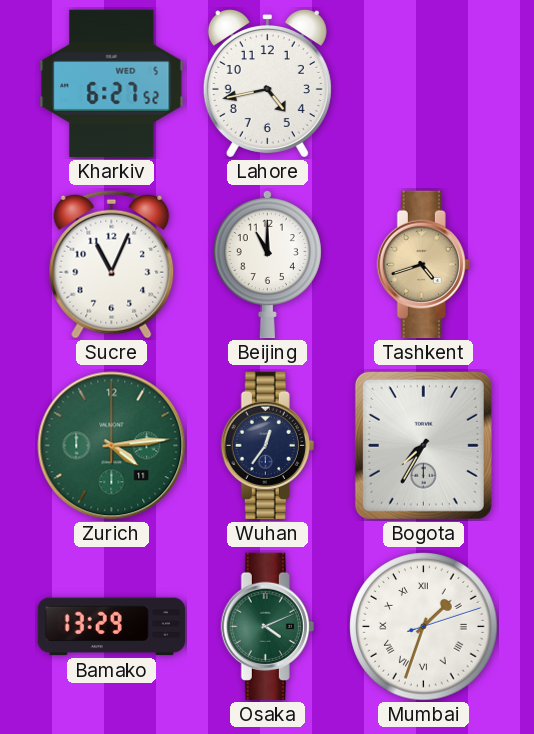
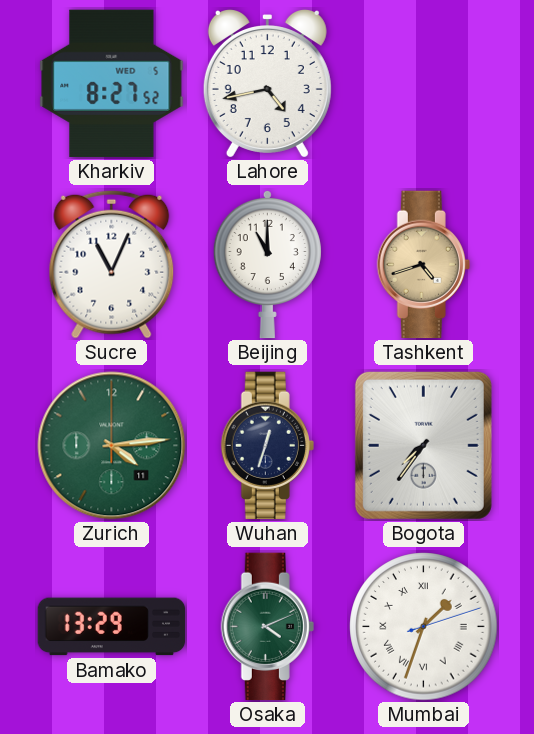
Kharkiv: 6:27 -> 8:27 (112, 84)
Wuhan: 12:36 -> 12:33 (267, 446)
Bogota: 7:35 -> 7:36 (423, 445)
